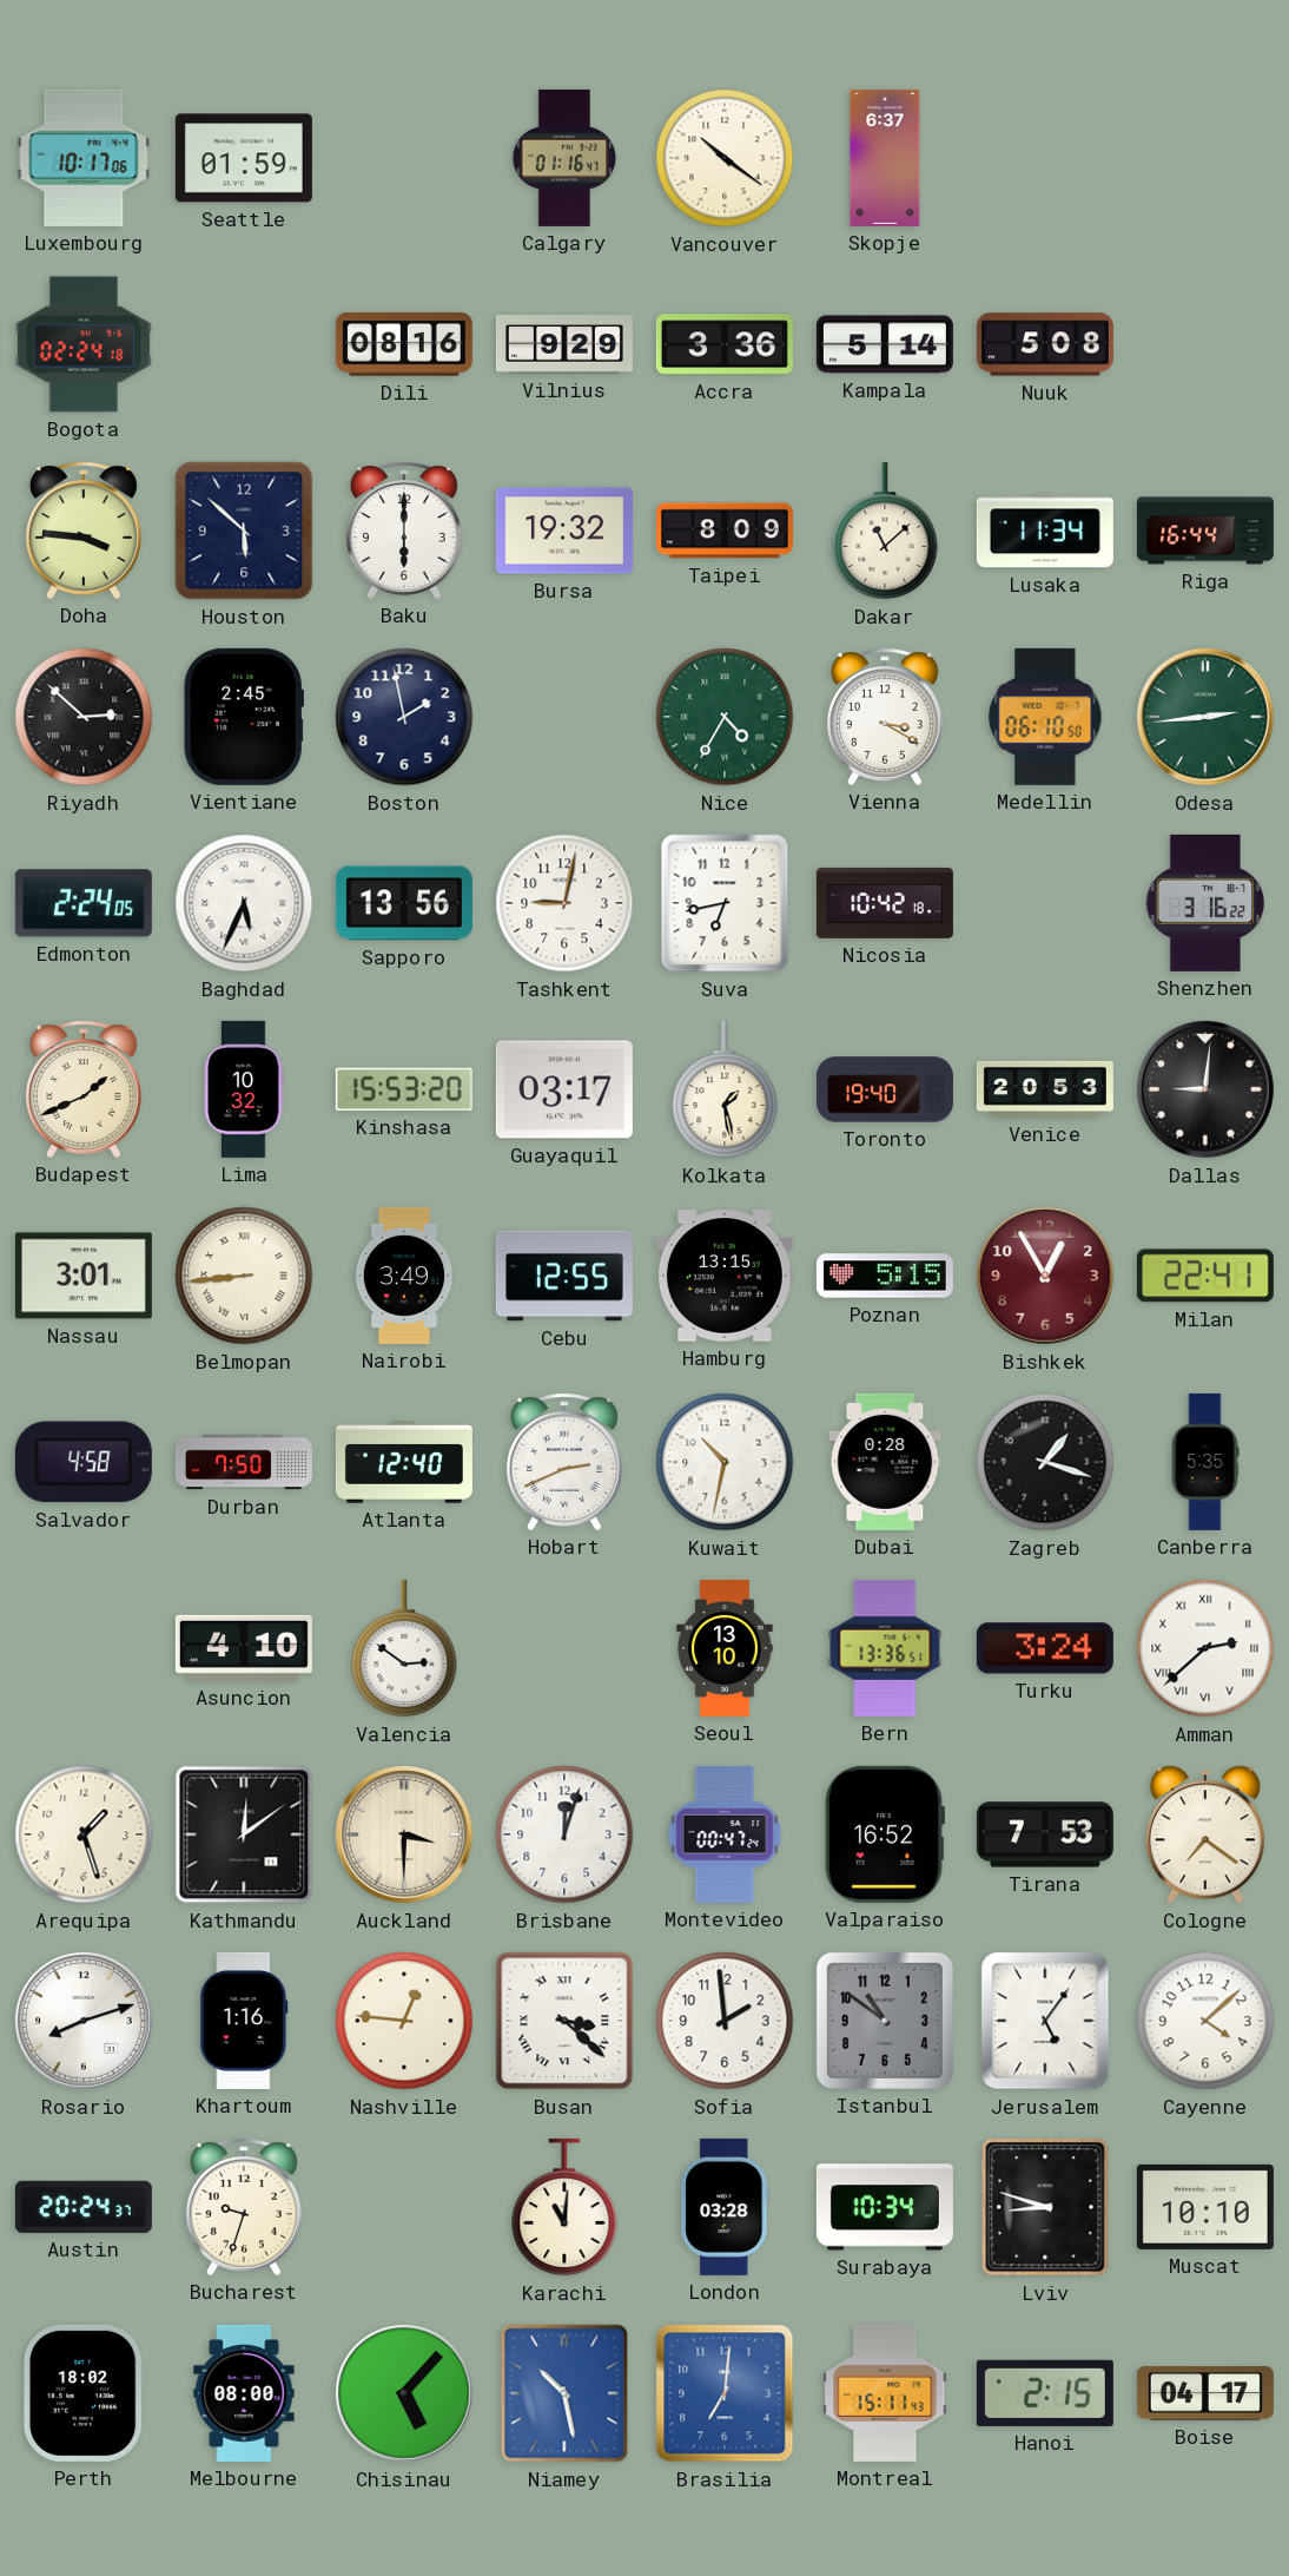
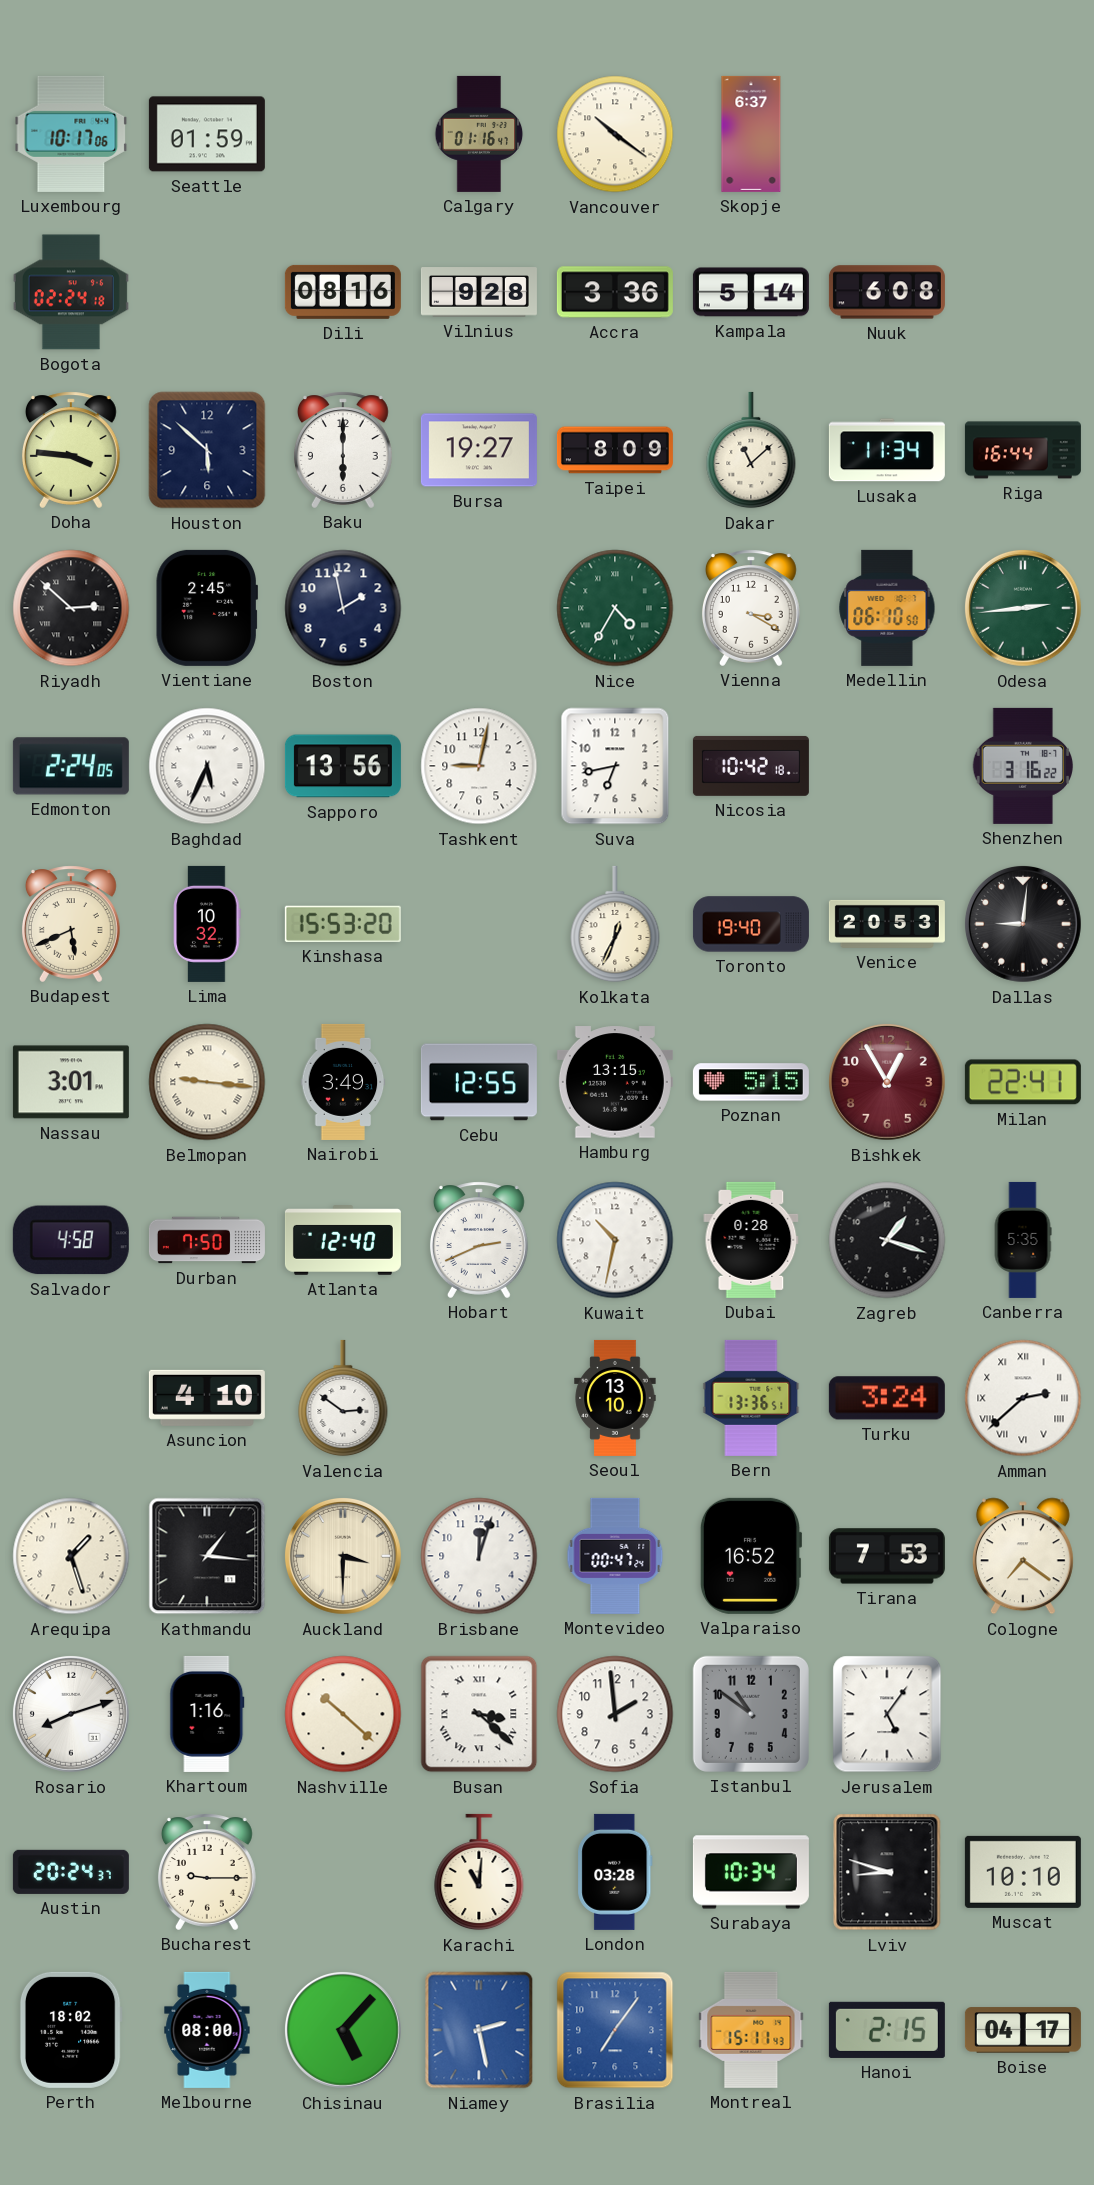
Vilnius: 9:29 -> 9:28 (479, 292)
Nuuk: 5:08 -> 6:08 (887, 292)
Bursa: 19:32 -> 19:27 (479, 450)
Budapest: 1:41 -> 5:41 (71, 924)
Guayaquil: 03:17 -> none (564, 1089)
Kolkata: 1:28 -> 12:34 (615, 924)
Belmopan: 8:44 -> 9:16 (207, 1082)
Kathmandu: 12:09 -> 1:16 (207, 1556)
Nashville: 12:46 -> 10:22 (343, 1714)
Cayenne: 4:08 -> none (1205, 2021)
Bucharest: 9:33 -> 9:15 (207, 1872)
Niamey: 10:28 -> 2:28 (479, 2030)
Brasilia: 7:01 -> 7:06 (615, 2030)
